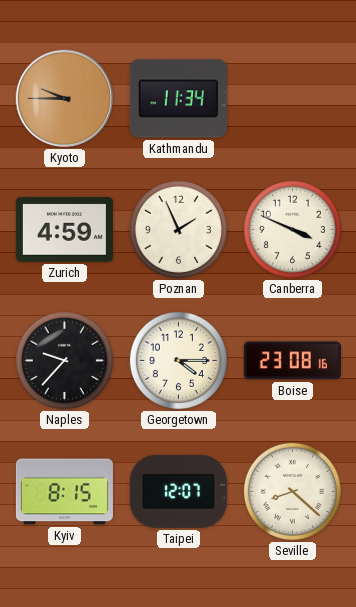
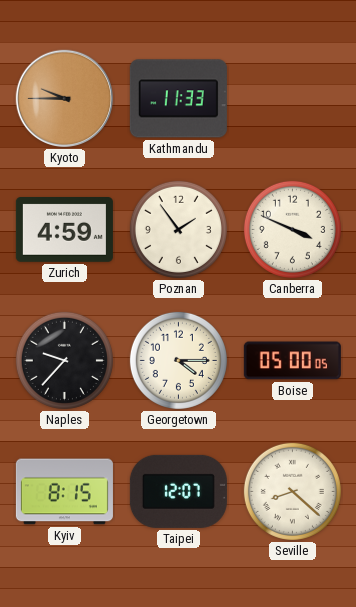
Kathmandu: 11:34 -> 11:33 (178, 99)
Poznan: 1:56 -> 1:54 (178, 229)
Boise: 23:08 -> 05:00 (292, 361)
